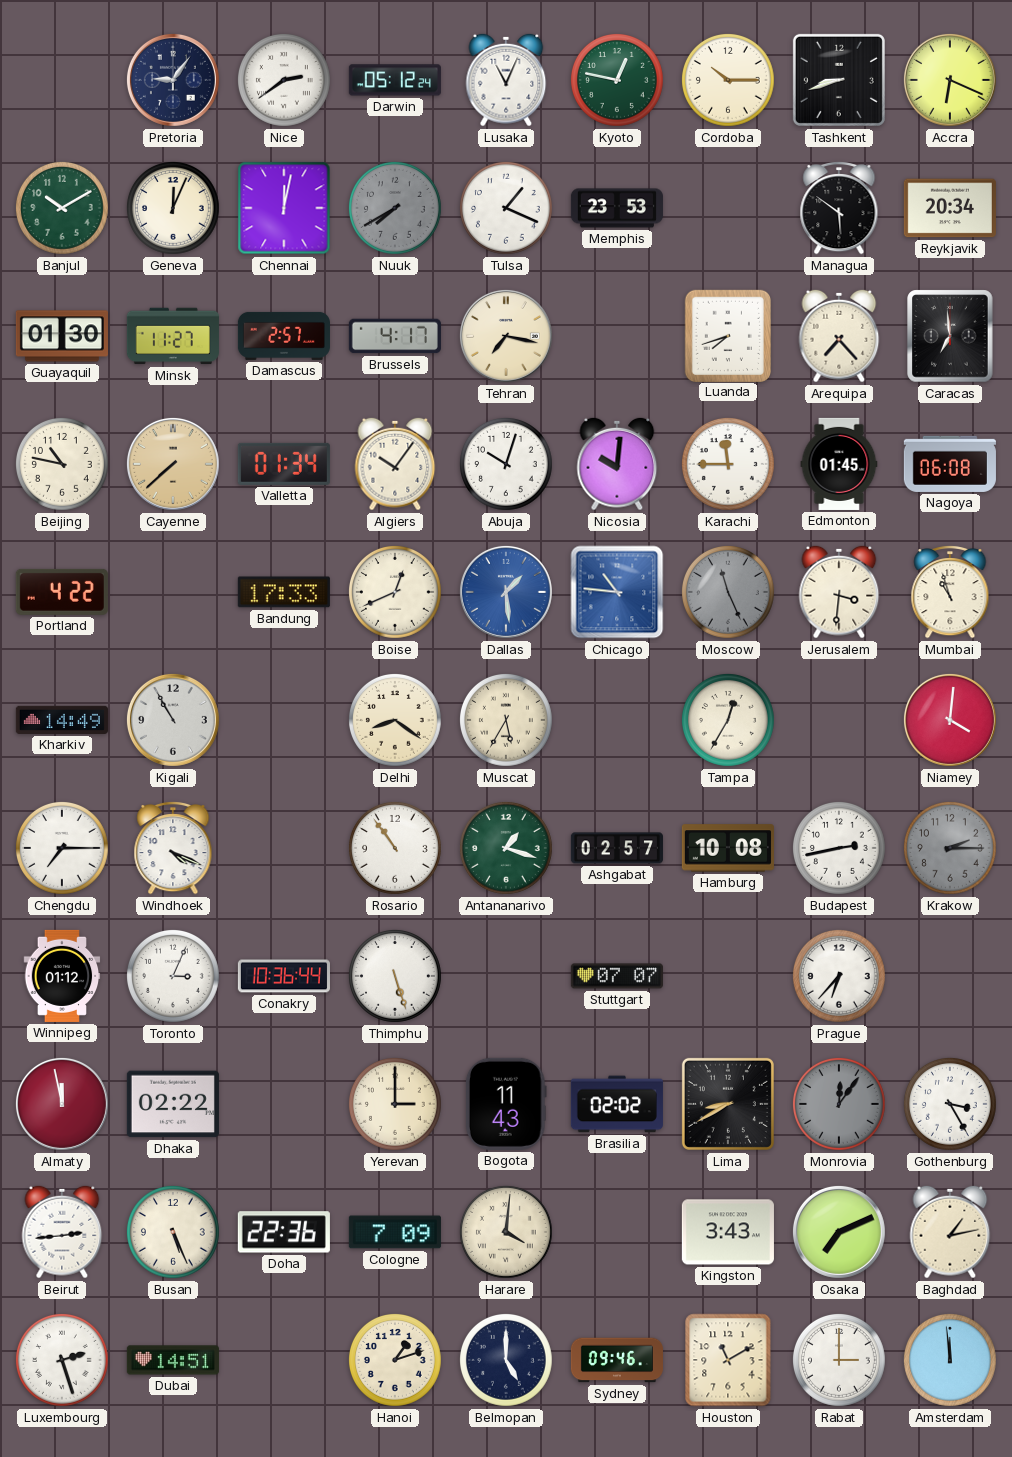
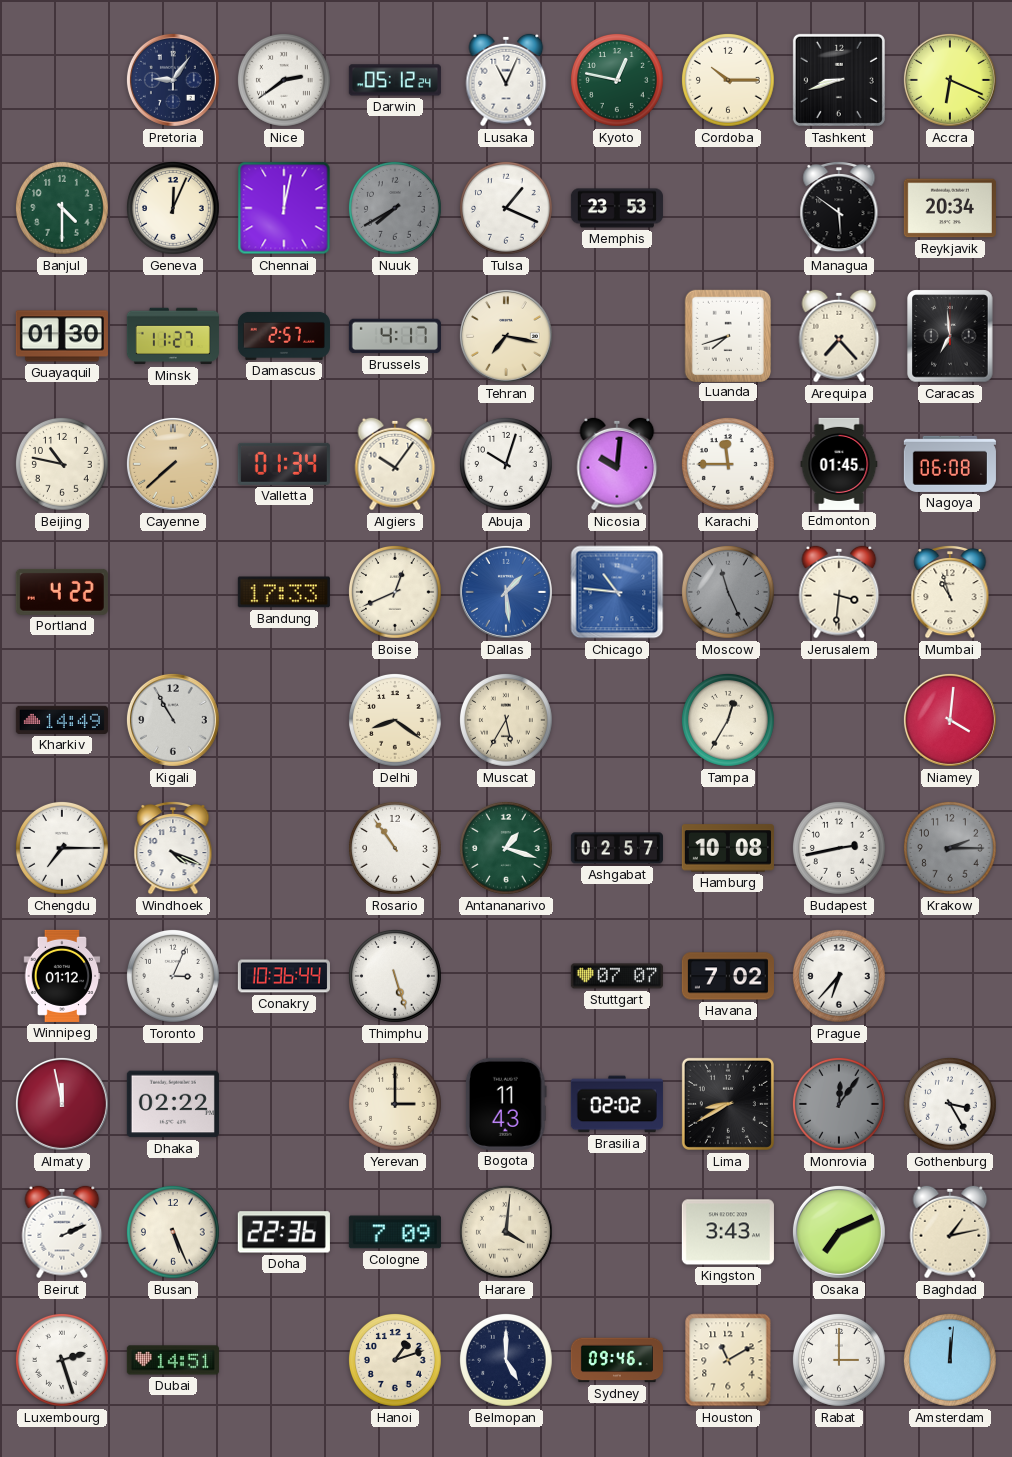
Banjul: 10:10 -> 4:30 (63, 209)
Havana: none -> 7:02 (728, 976)
Beirut: 2:44 -> 2:11 (62, 1232)
Amsterdam: 11:59 -> 12:01 (951, 1361)
